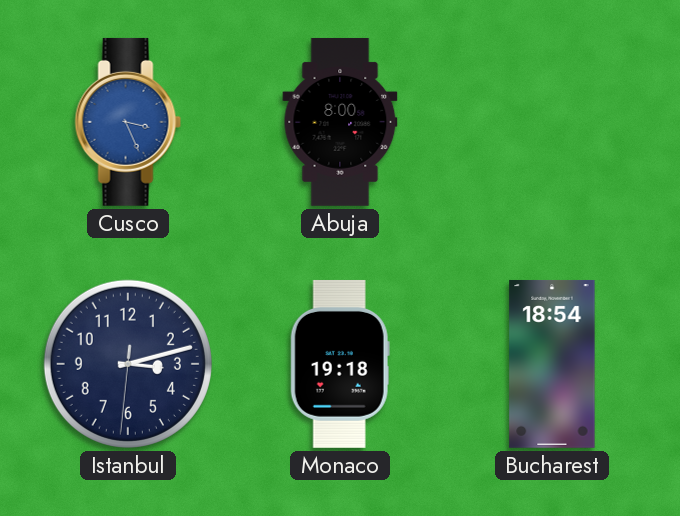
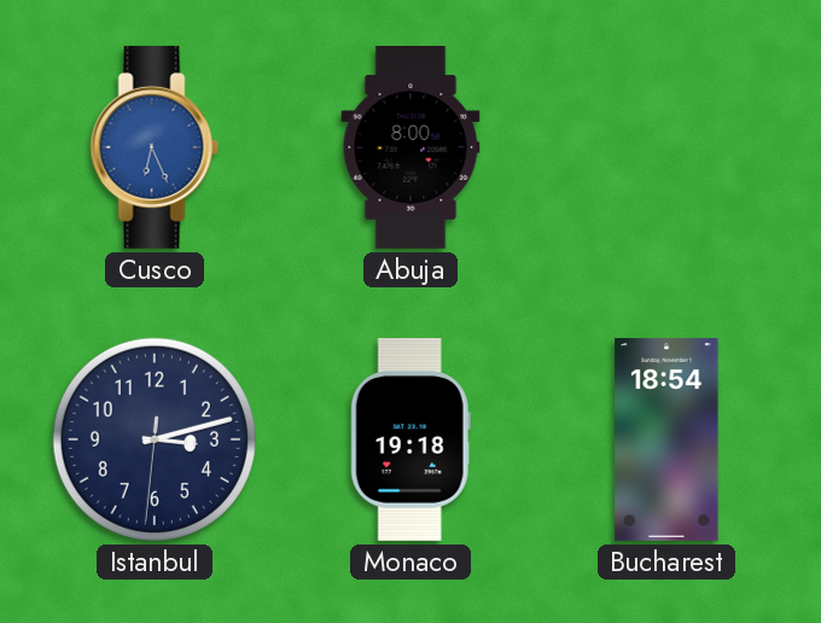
Cusco: 3:26 -> 6:26 (155, 147)
